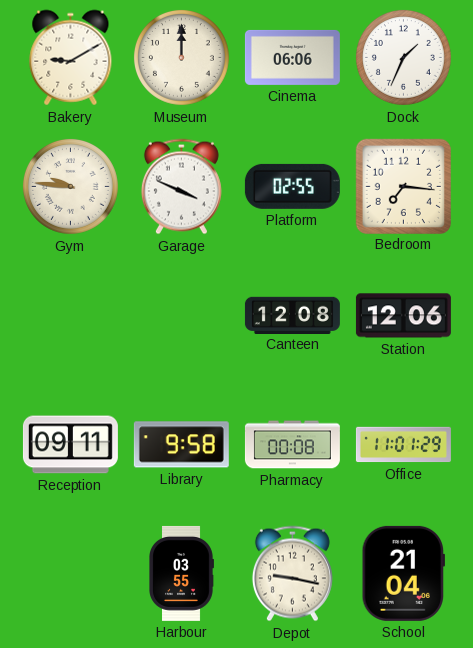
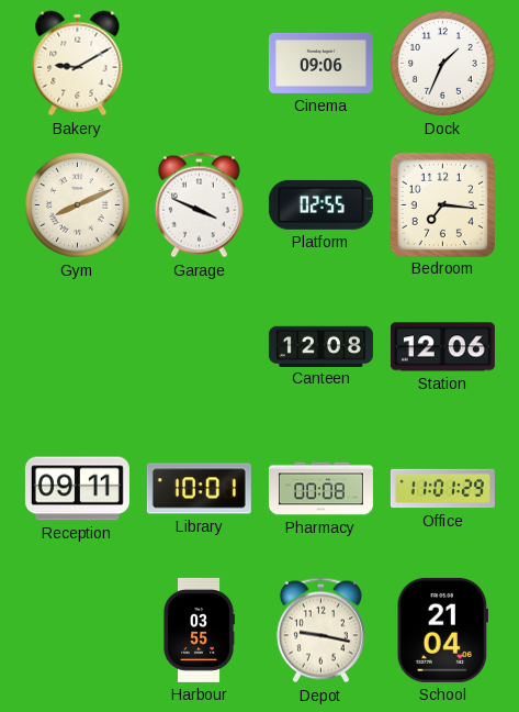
Museum: 12:00 -> none (181, 57)
Cinema: 06:06 -> 09:06 (320, 63)
Gym: 9:46 -> 8:11 (77, 204)
Library: 9:58 -> 10:01 (199, 489)
